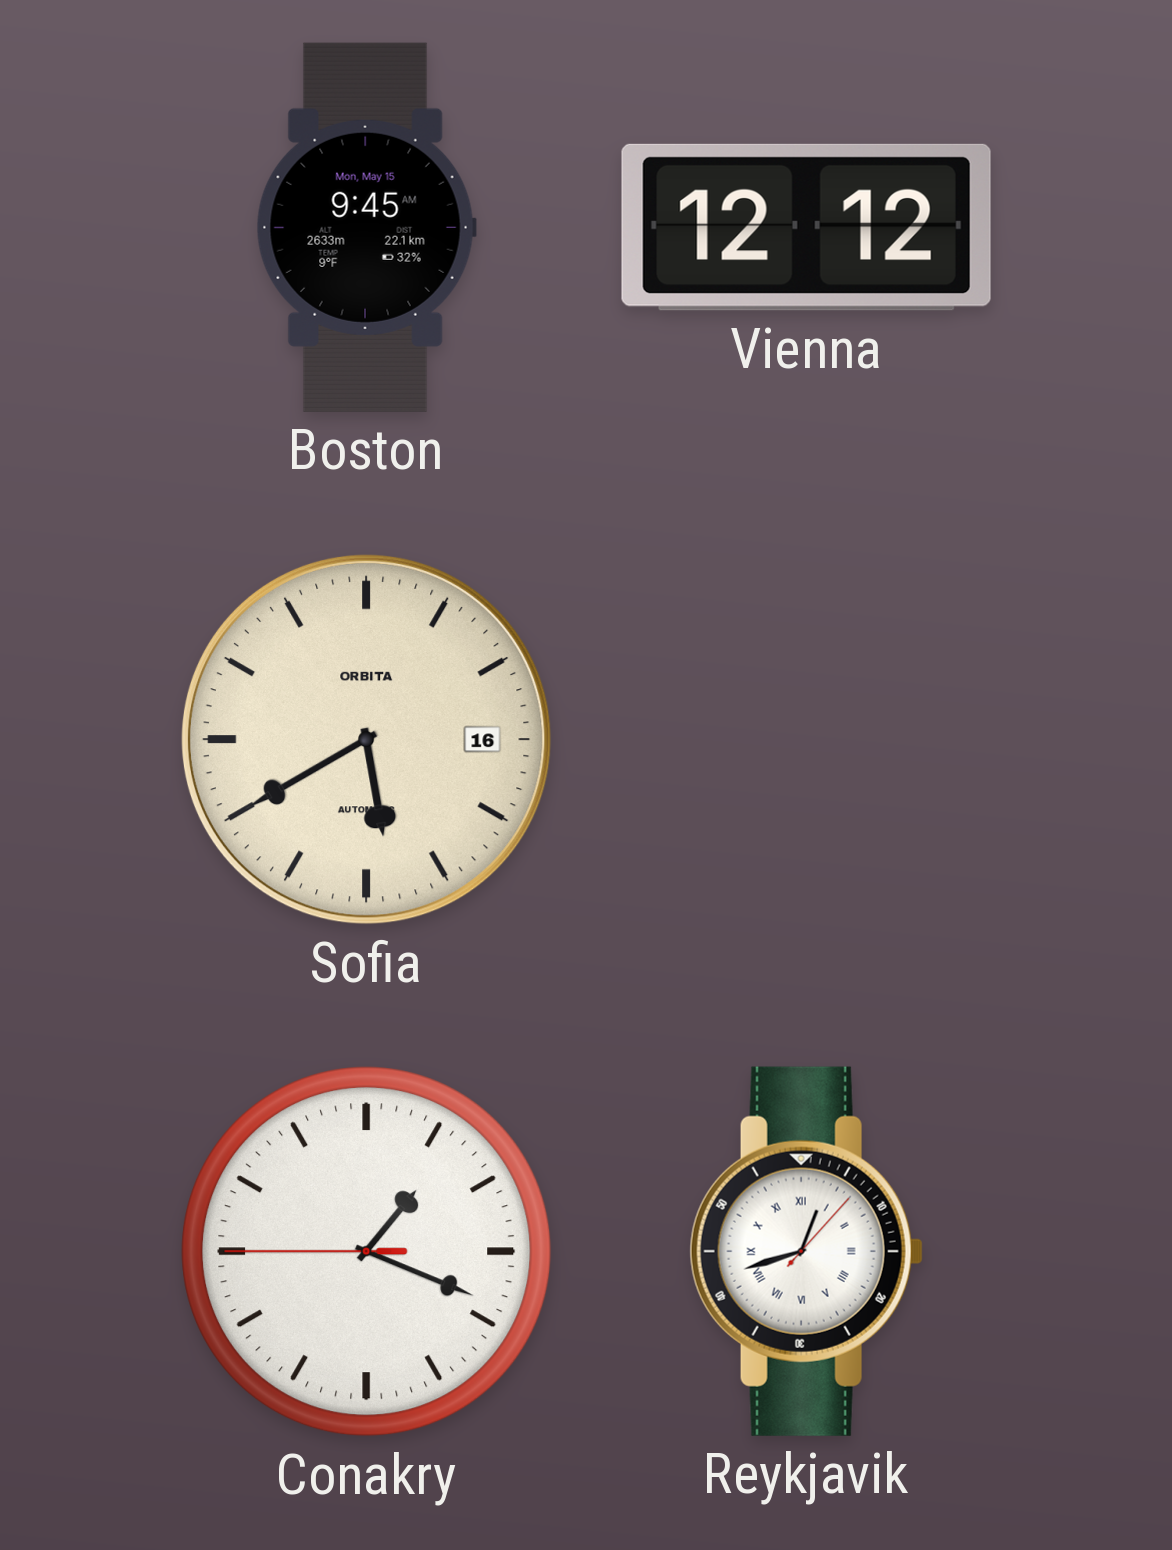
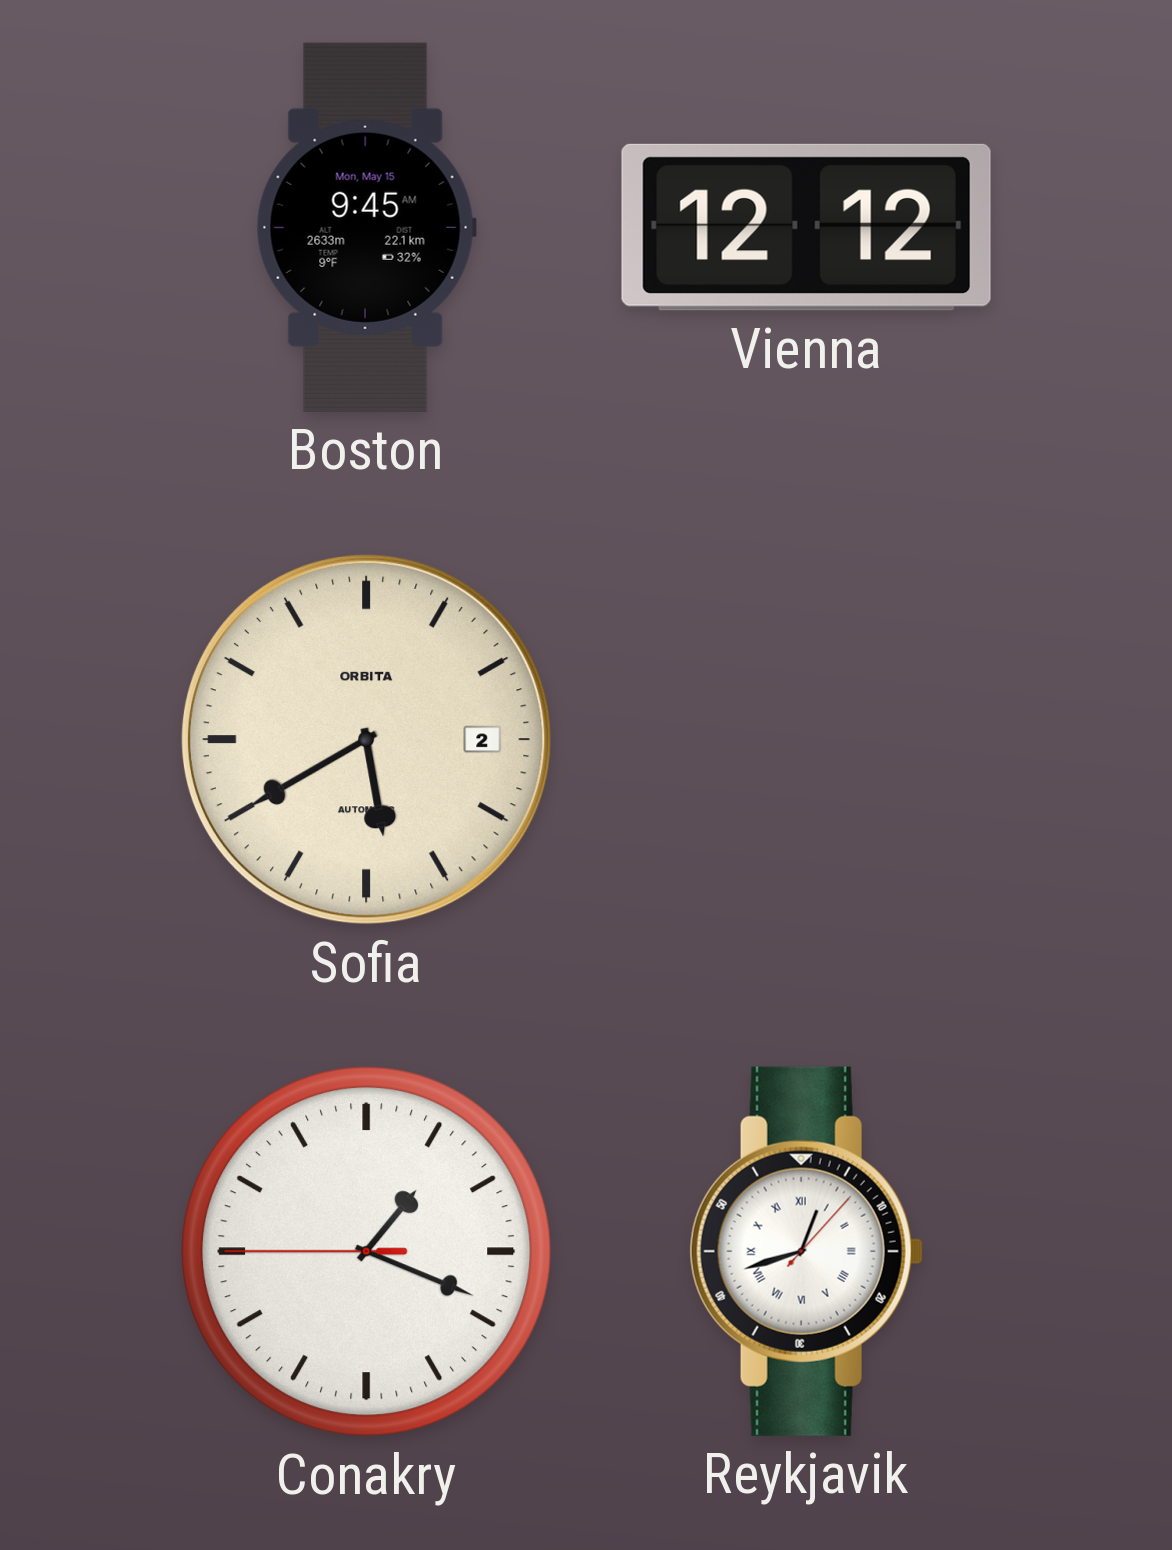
Sofia date: 16 -> 2 (366, 739)
